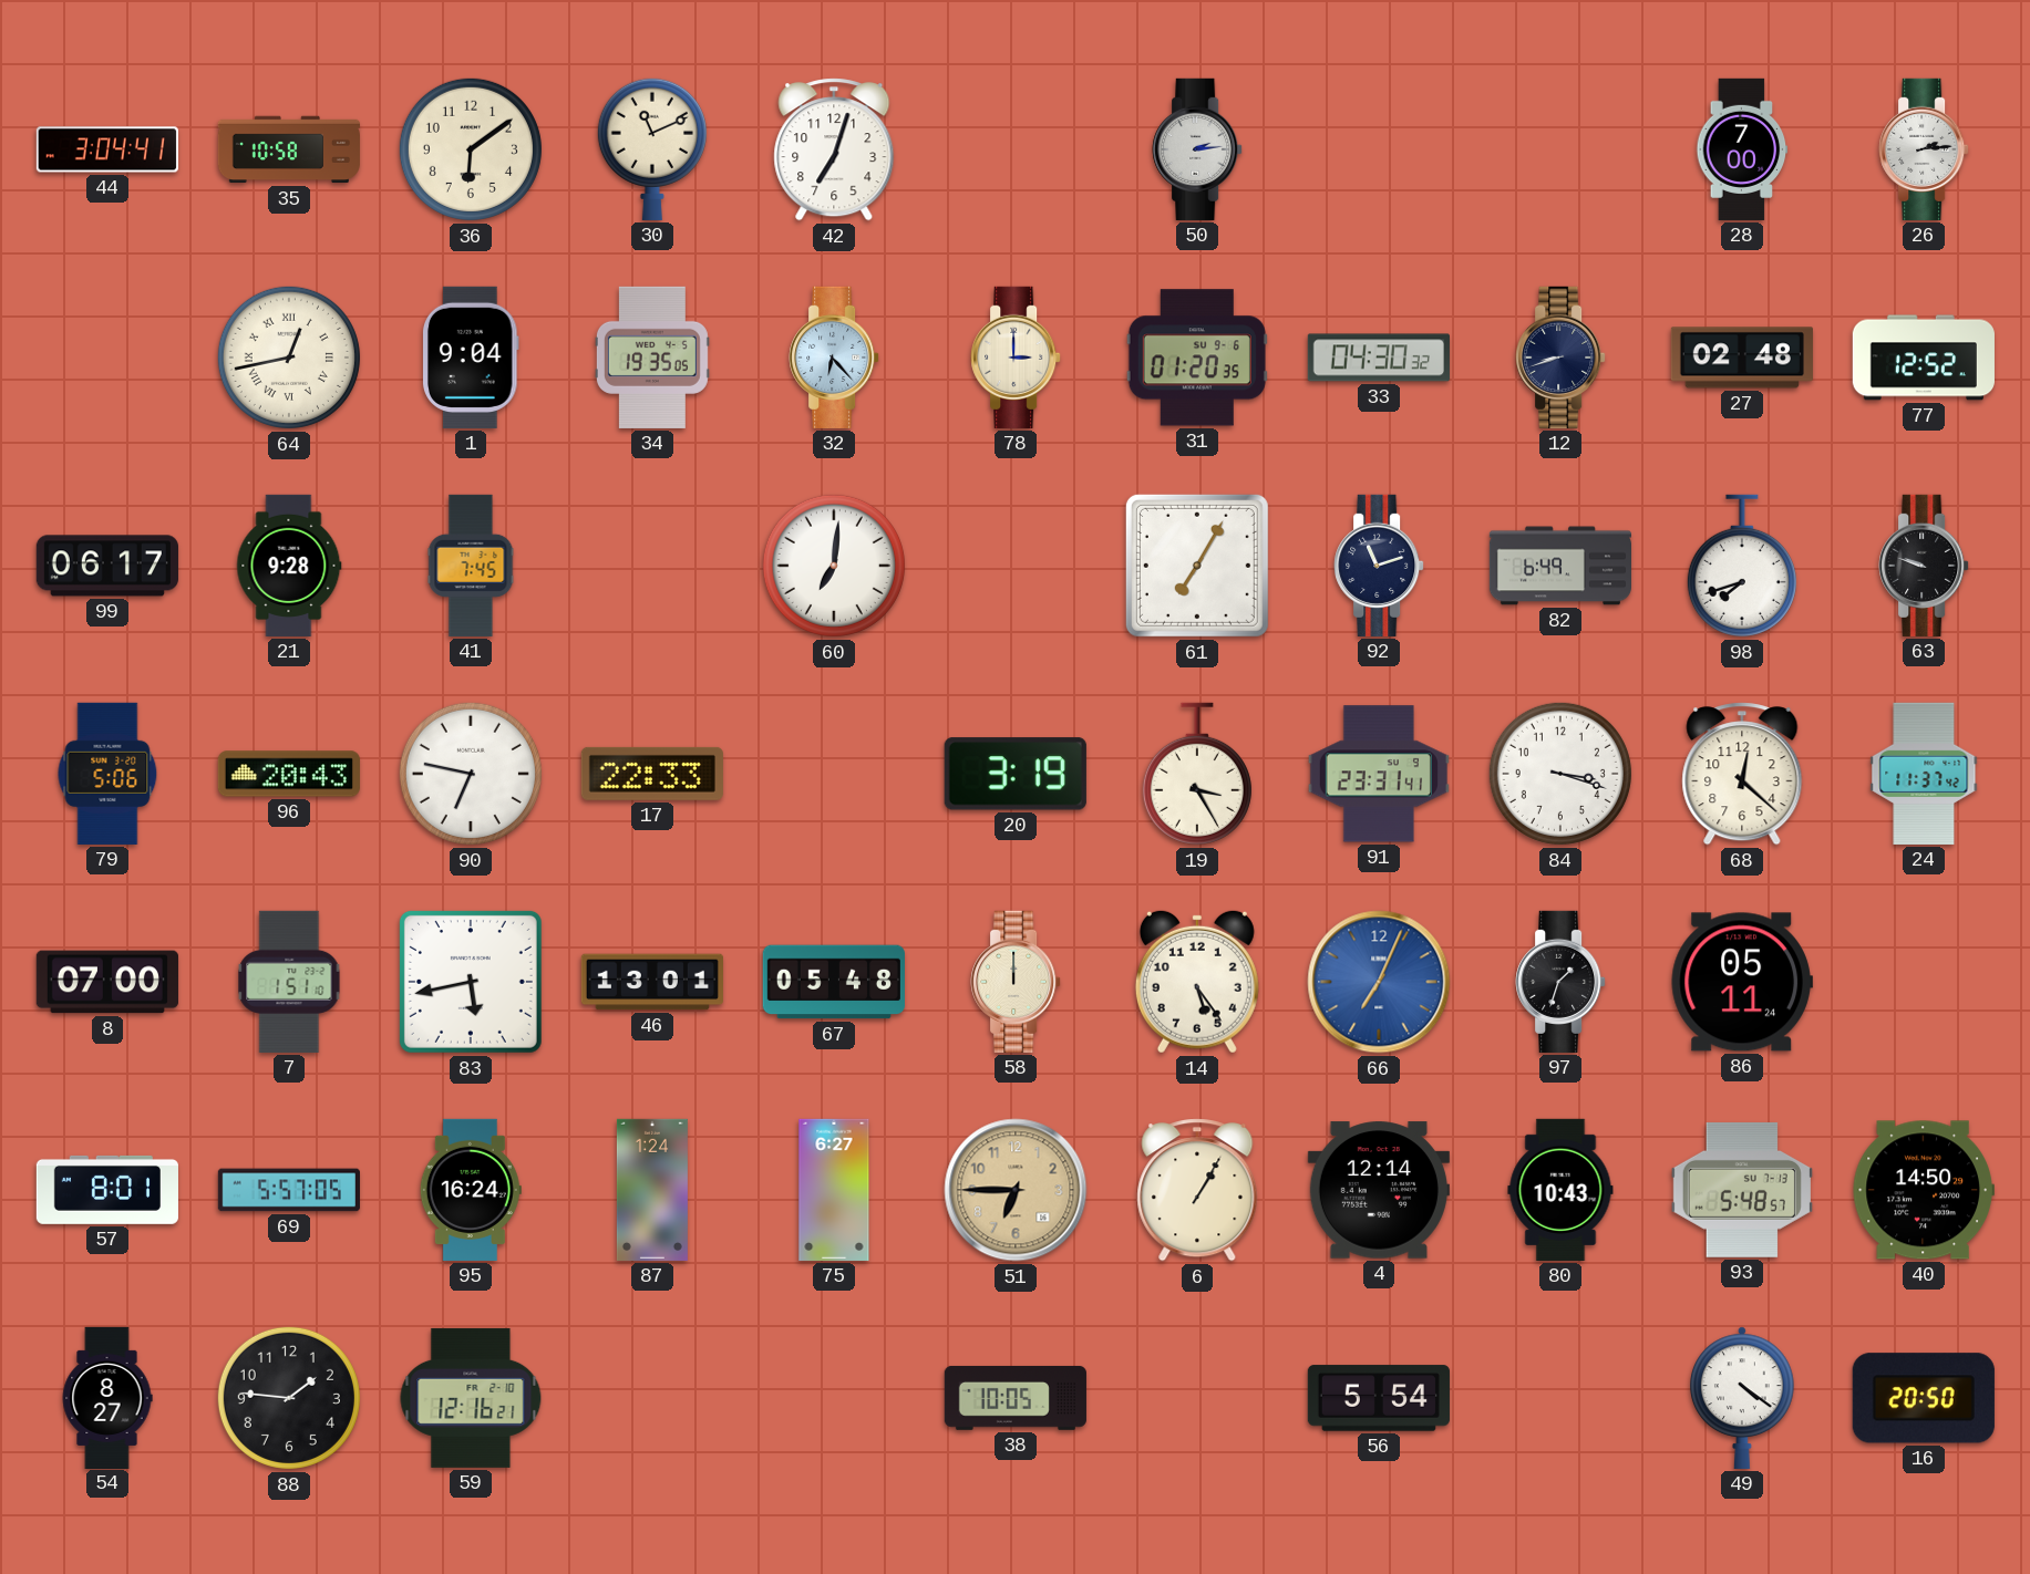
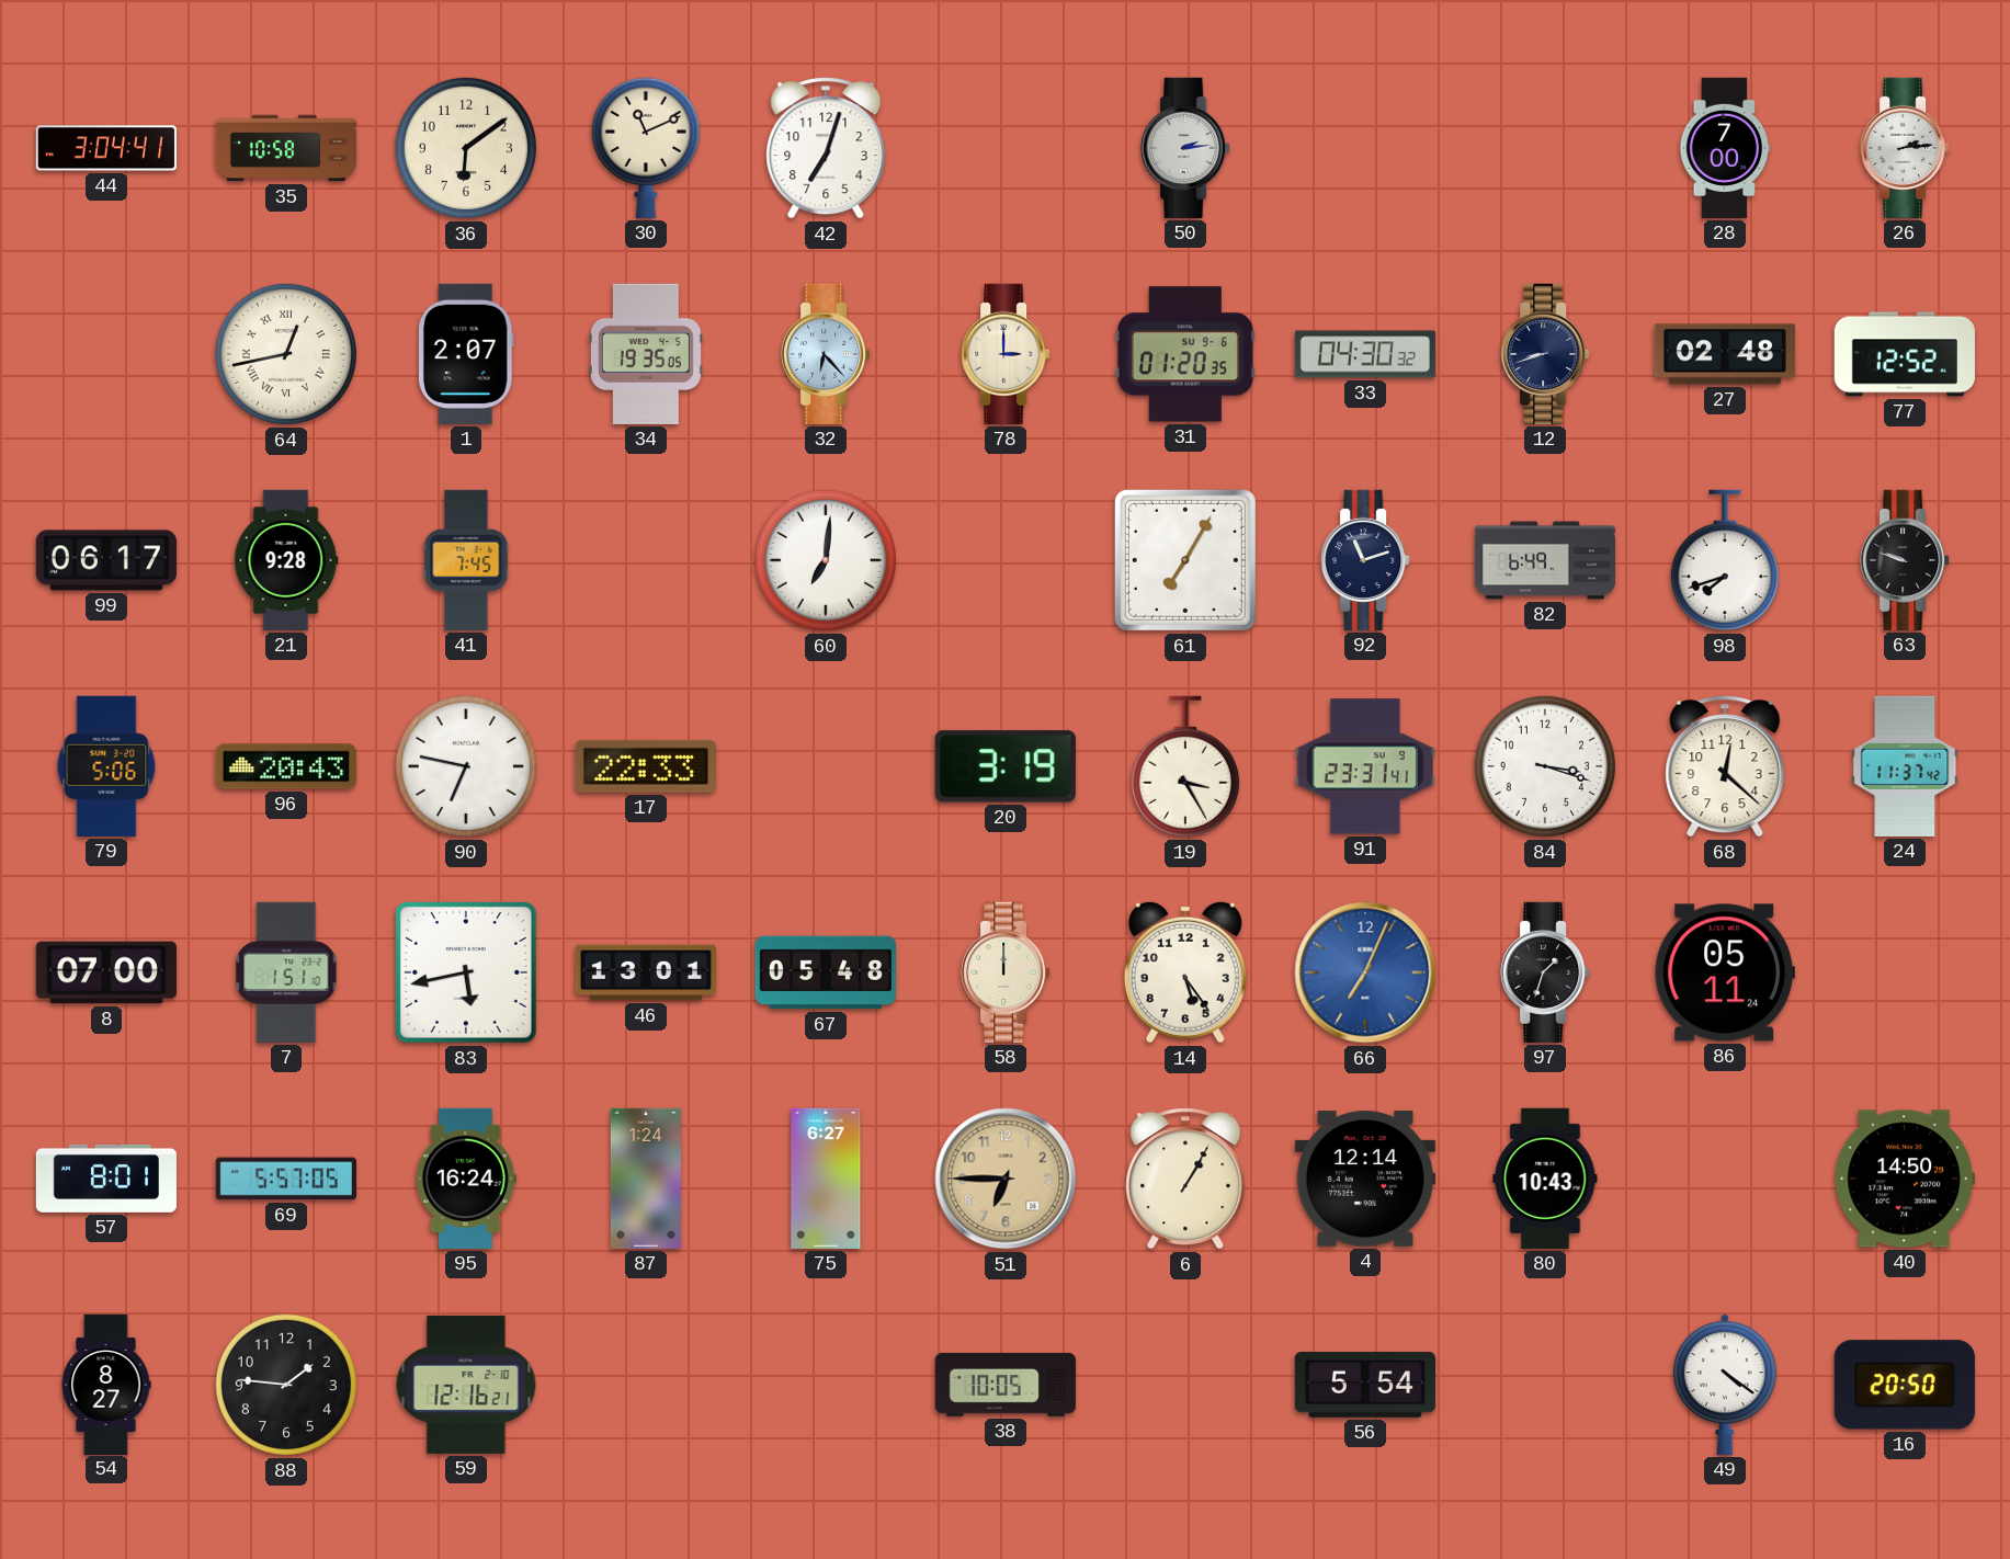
1: 9:04 -> 2:07 (467, 354)
93: 5:48 -> none (1742, 1190)
